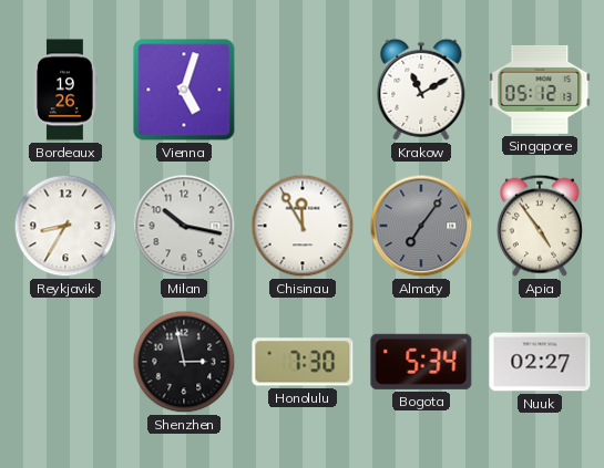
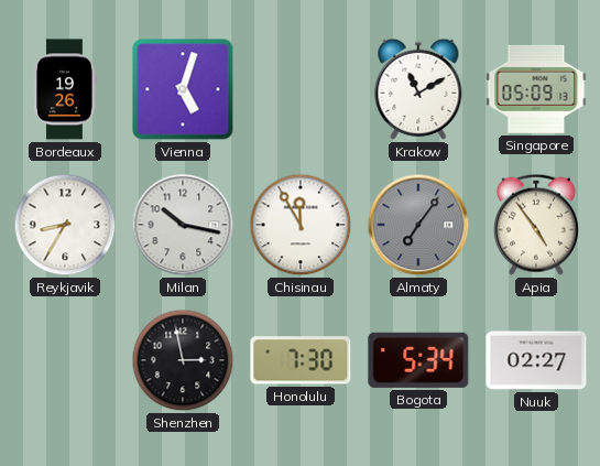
Singapore: 05:12 -> 05:09 (536, 89)
